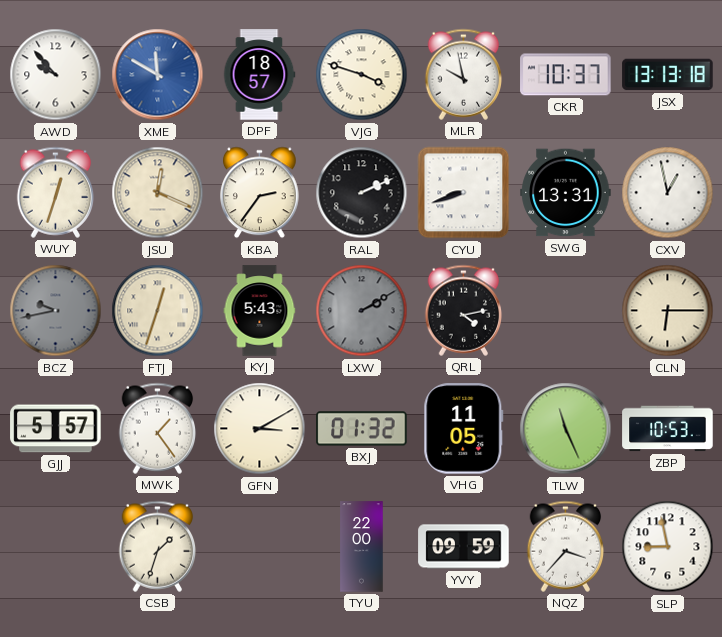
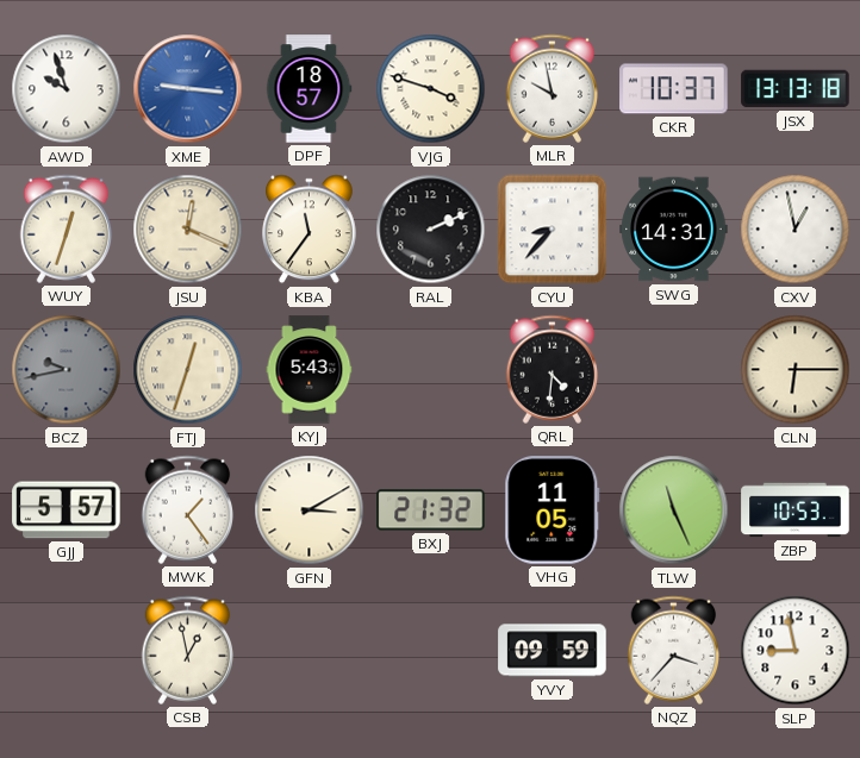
AWD: 9:53 -> 9:57 (67, 89)
XME: 11:50 -> 9:16 (188, 89)
KBA: 2:36 -> 11:36 (310, 230)
CYU: 8:42 -> 8:37 (553, 230)
SWG: 13:31 -> 14:31 (674, 230)
LXW: 2:10 -> none (362, 311)
QRL: 4:13 -> 4:31 (553, 369)
BXJ: 01:32 -> 21:32 (431, 510)
CSB: 1:33 -> 12:58 (188, 650)
TYU: 22:00 -> none (362, 547)
